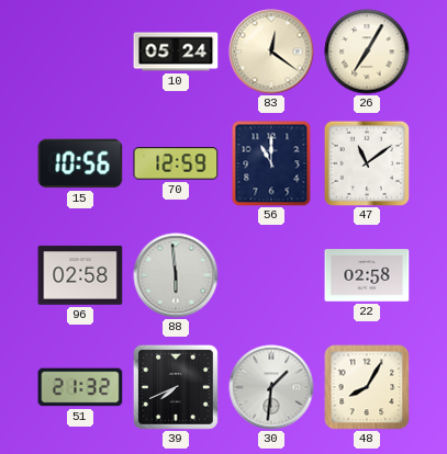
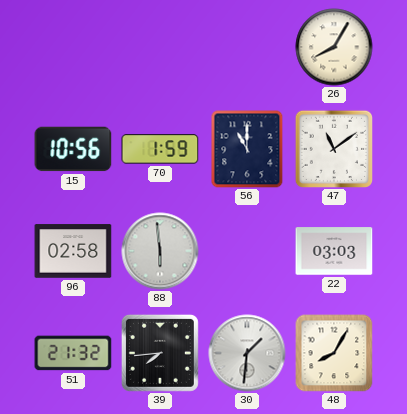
10: 05:24 -> none (176, 52)
83: 12:21 -> none (271, 52)
26: 7:05 -> 8:05 (334, 47)
70: 12:59 -> 1:59 (160, 149)
22: 02:58 -> 03:03 (334, 251)
39: 7:41 -> 7:44 (160, 353)
